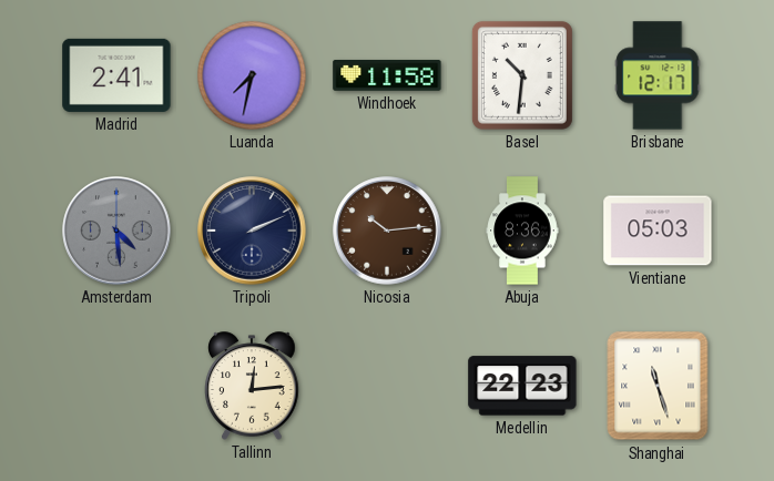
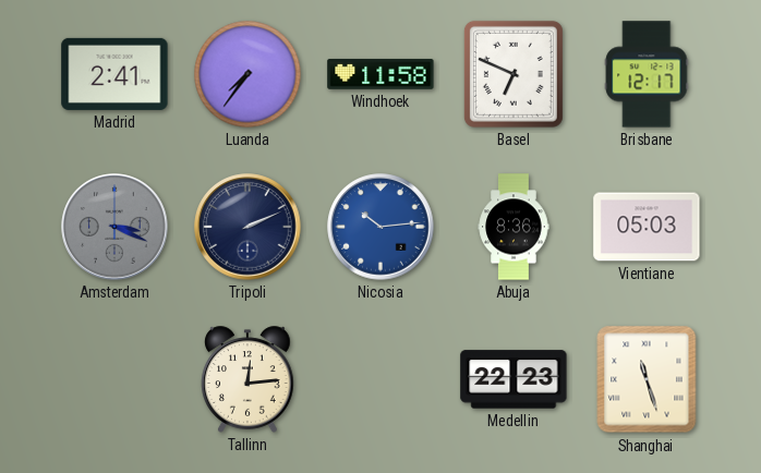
Luanda: 7:32 -> 7:36 (247, 74)
Basel: 10:31 -> 6:49 (514, 74)
Amsterdam: 4:29 -> 3:19 (114, 227)
Nicosia dial: brown -> blue (380, 227)
